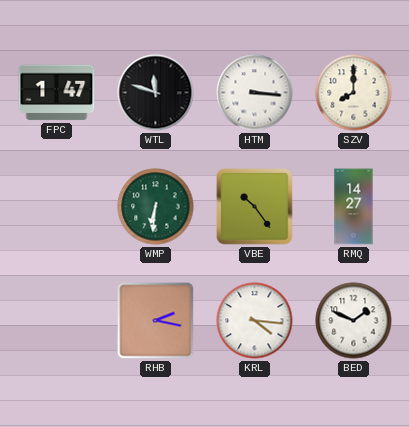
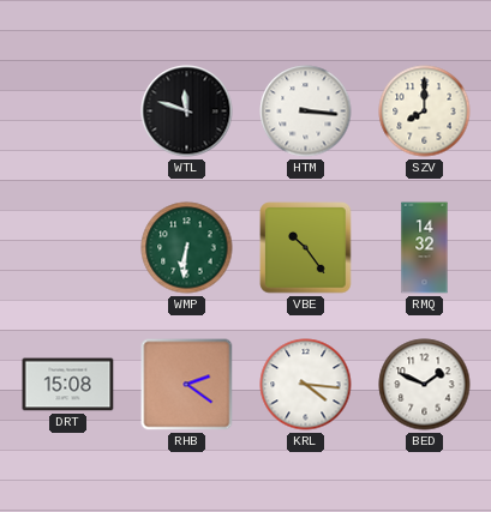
FPC: 1:47 -> none (57, 93)
RMQ: 14:27 -> 14:32 (425, 248)
DRT: none -> 15:08 (68, 385)
RHB: 2:17 -> 2:21 (187, 385)
